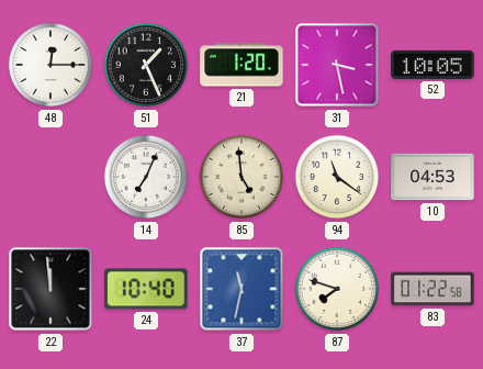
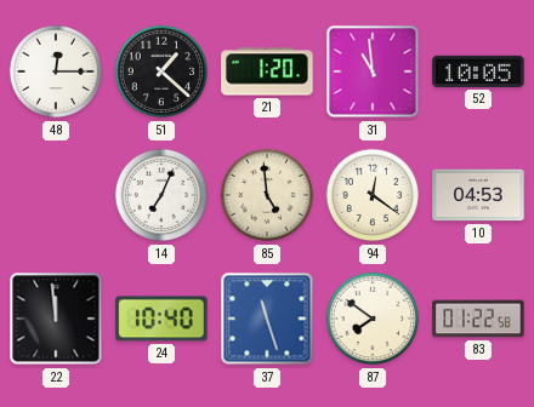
51: 1:26 -> 1:22 (161, 71)
31: 3:28 -> 10:59 (373, 71)
94: 11:21 -> 12:21 (373, 195)
37: 11:32 -> 11:27 (267, 319)
87: 7:48 -> 7:51 (373, 319)
